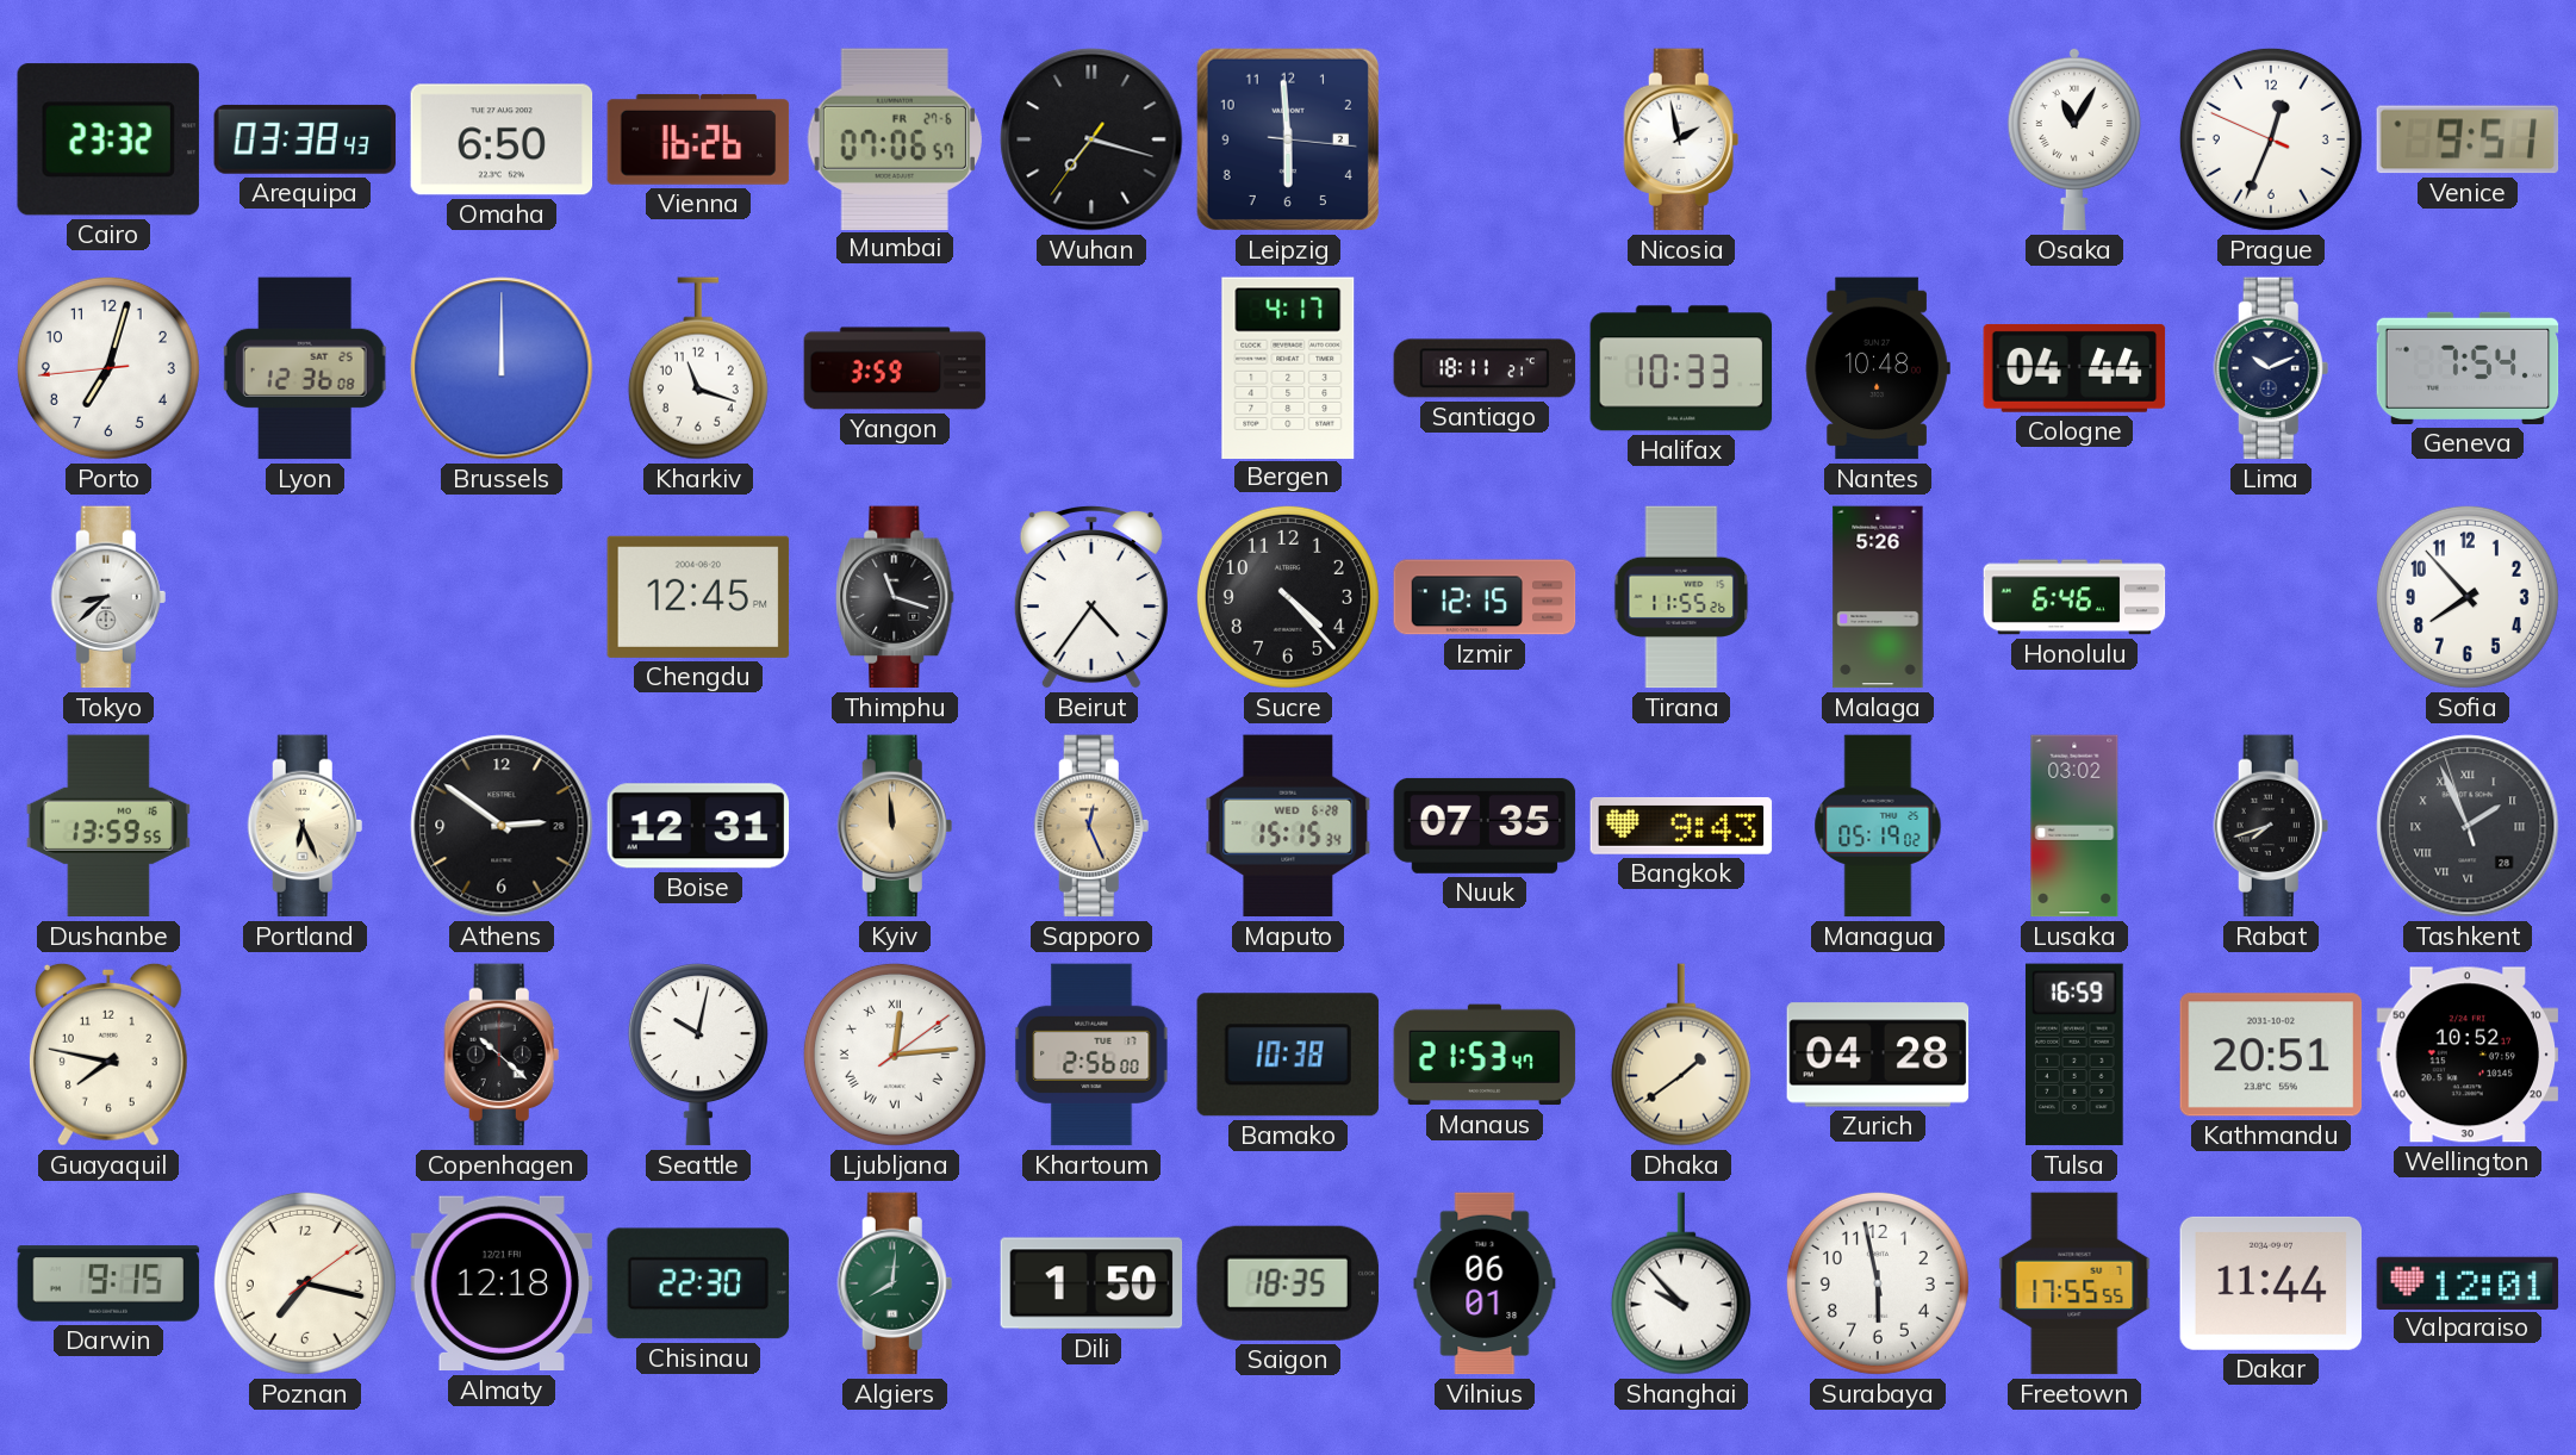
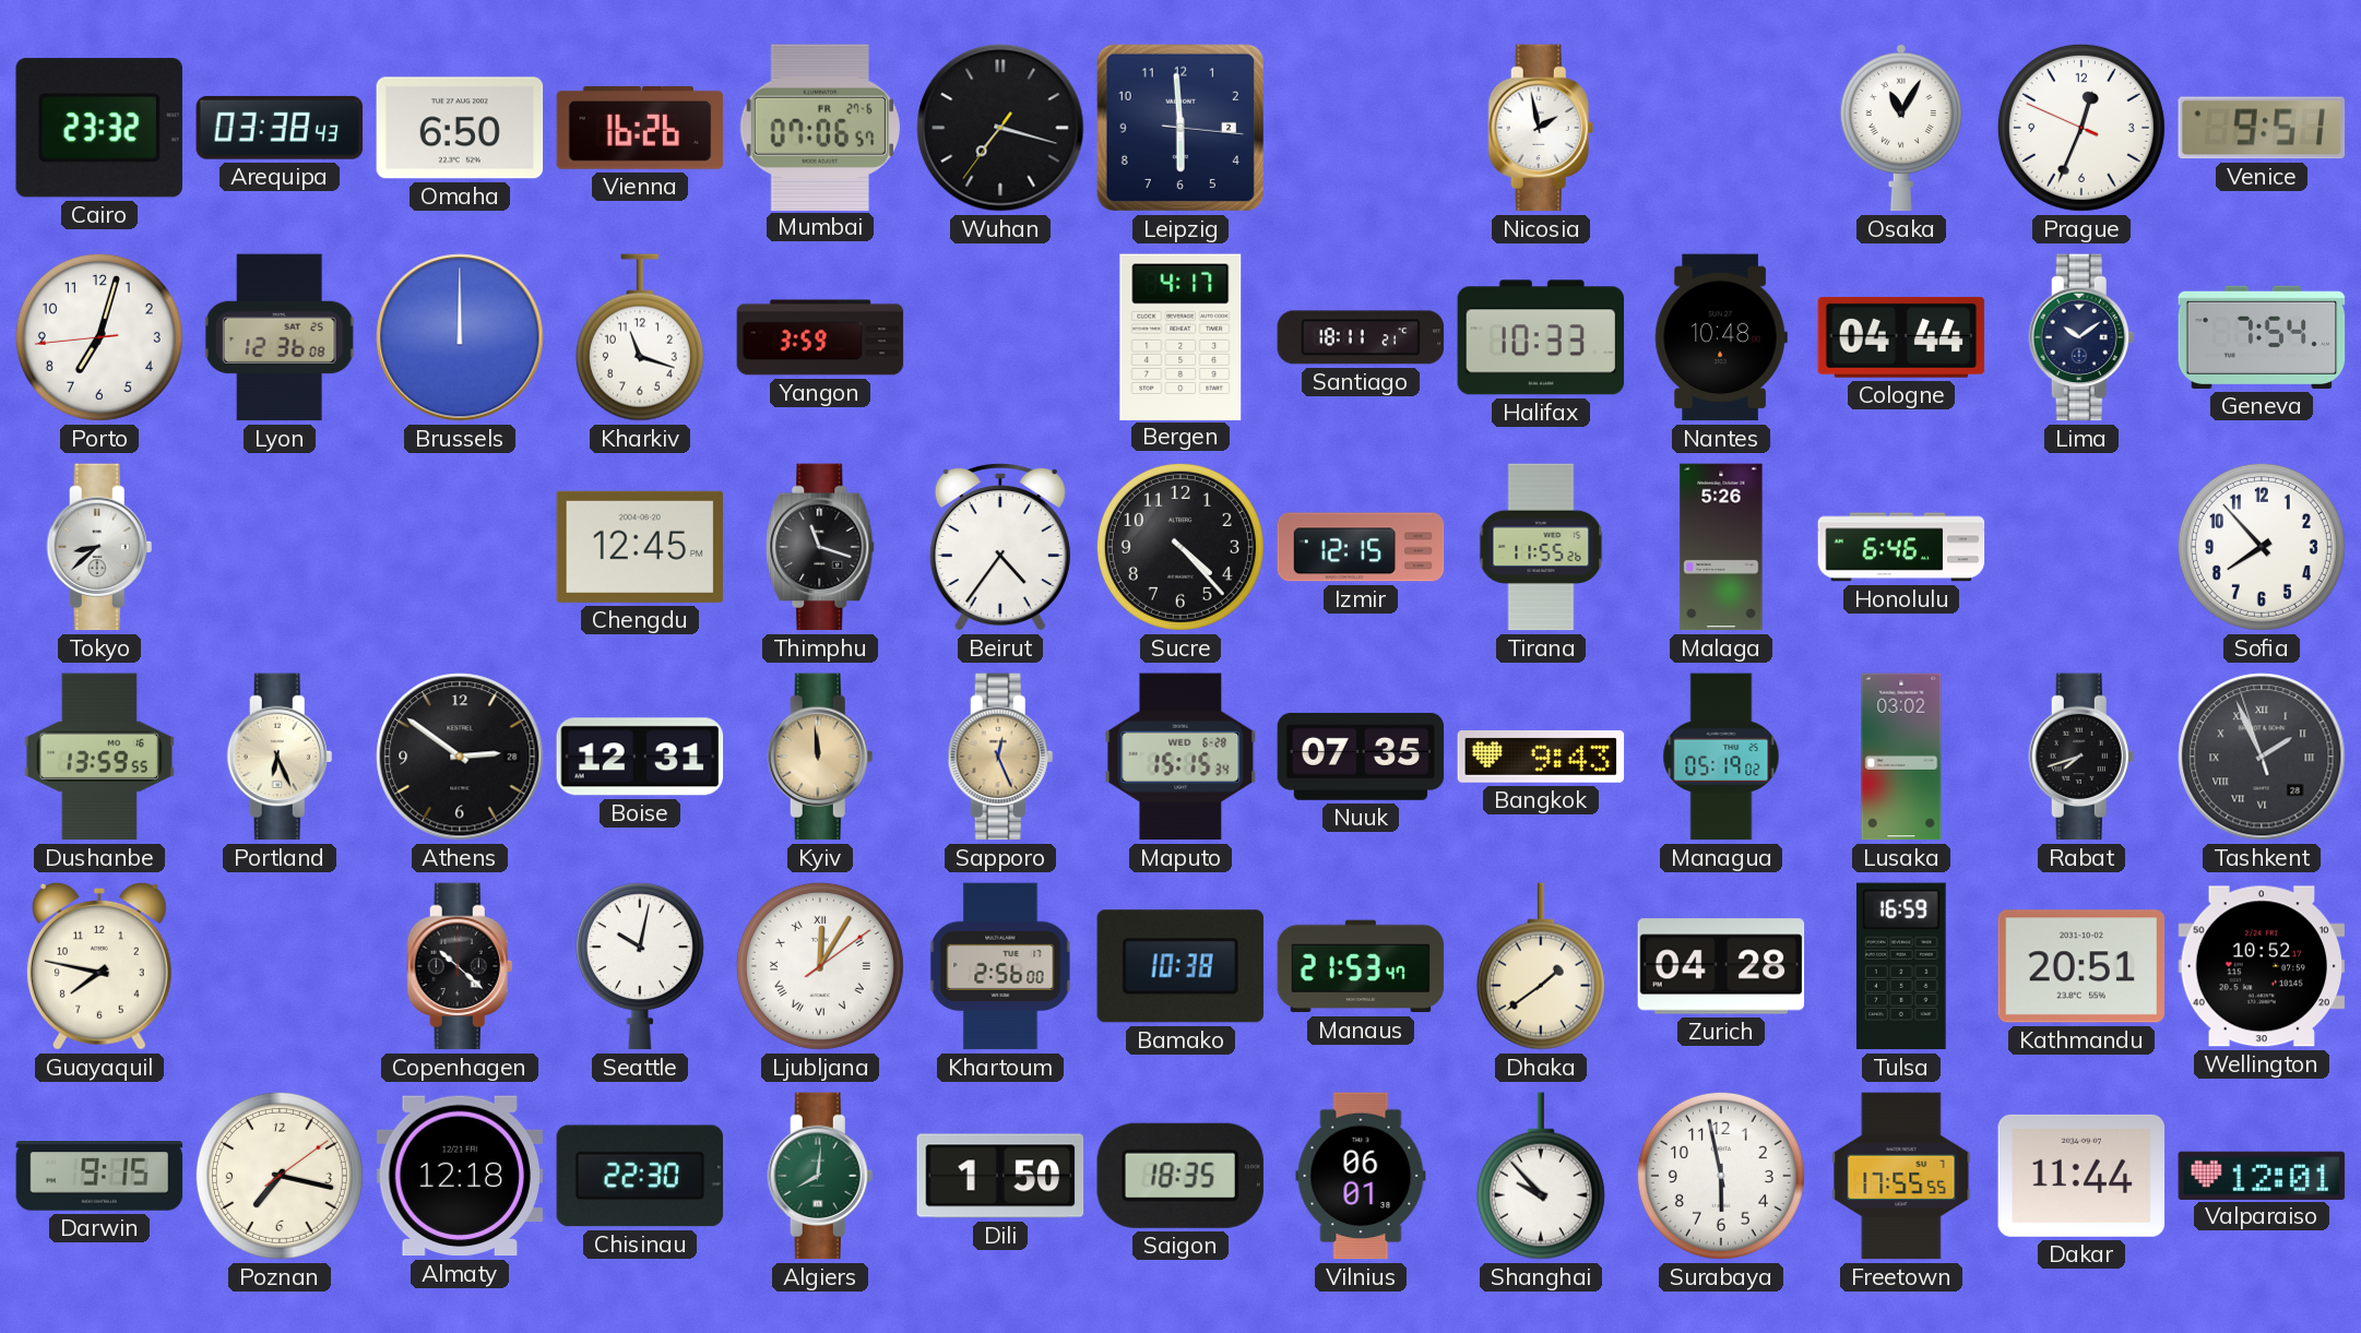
Lima: 10:11 -> 10:09 (2081, 337)
Ljubljana: 12:14 -> 12:05 (820, 966)
